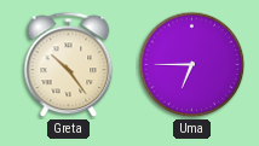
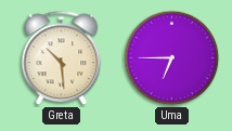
Greta: 10:24 -> 10:29 (62, 58)
